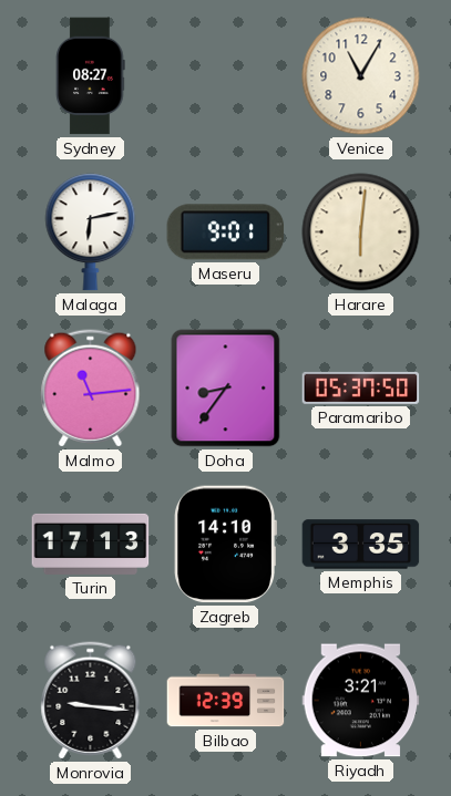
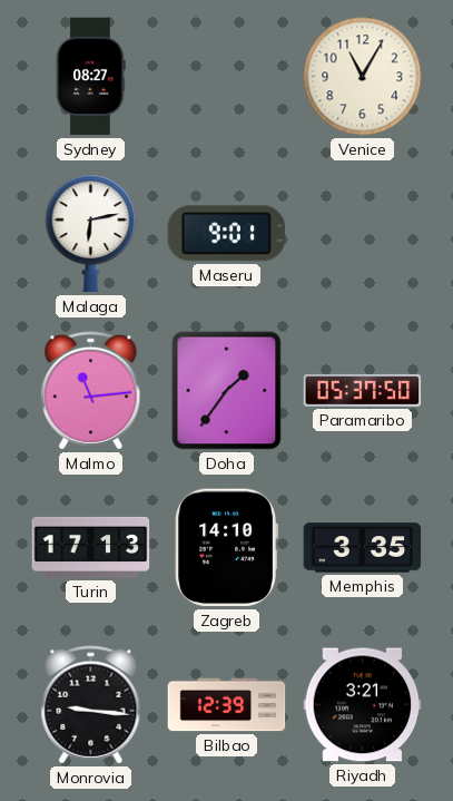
Harare: 6:01 -> none (361, 232)
Doha: 8:36 -> 1:36 (227, 391)
